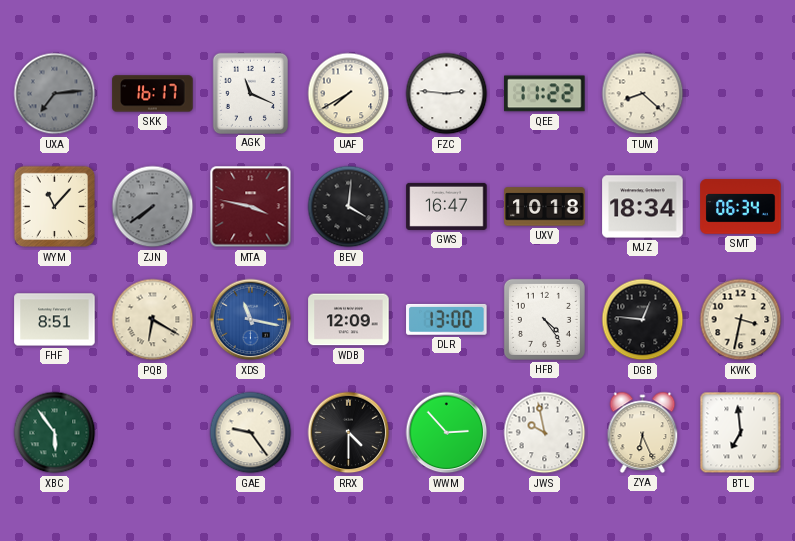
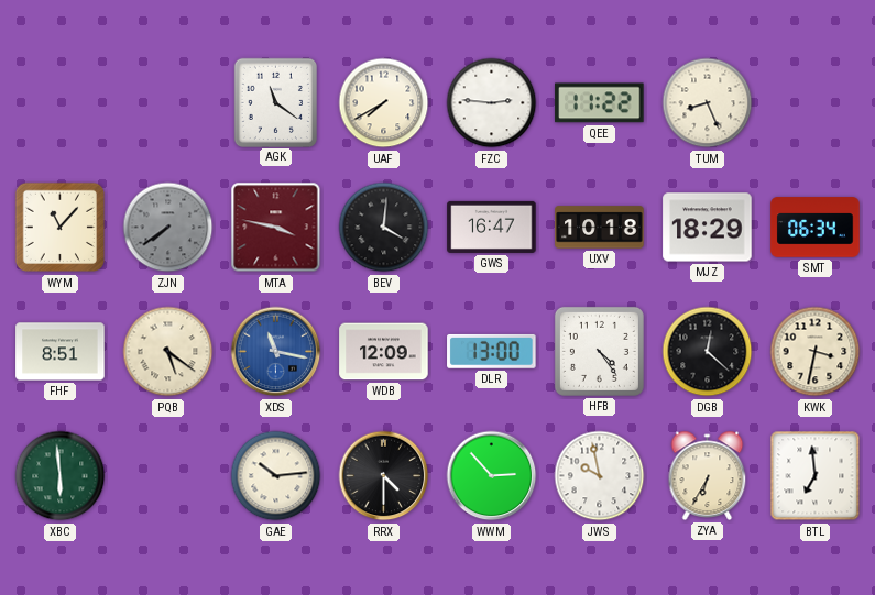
UXA: 7:14 -> none (55, 94)
SKK: 16:17 -> none (153, 94)
AGK: 11:19 -> 11:21 (275, 102)
TUM: 8:22 -> 8:26 (708, 103)
MJZ: 18:34 -> 18:29 (708, 228)
PQB: 6:20 -> 5:21 (168, 352)
DGB: 12:46 -> 12:22 (708, 352)
XBC: 5:54 -> 5:59 (61, 476)
GAE: 9:24 -> 10:14 (276, 476)
ZYA: 6:26 -> 6:35 (708, 475)
